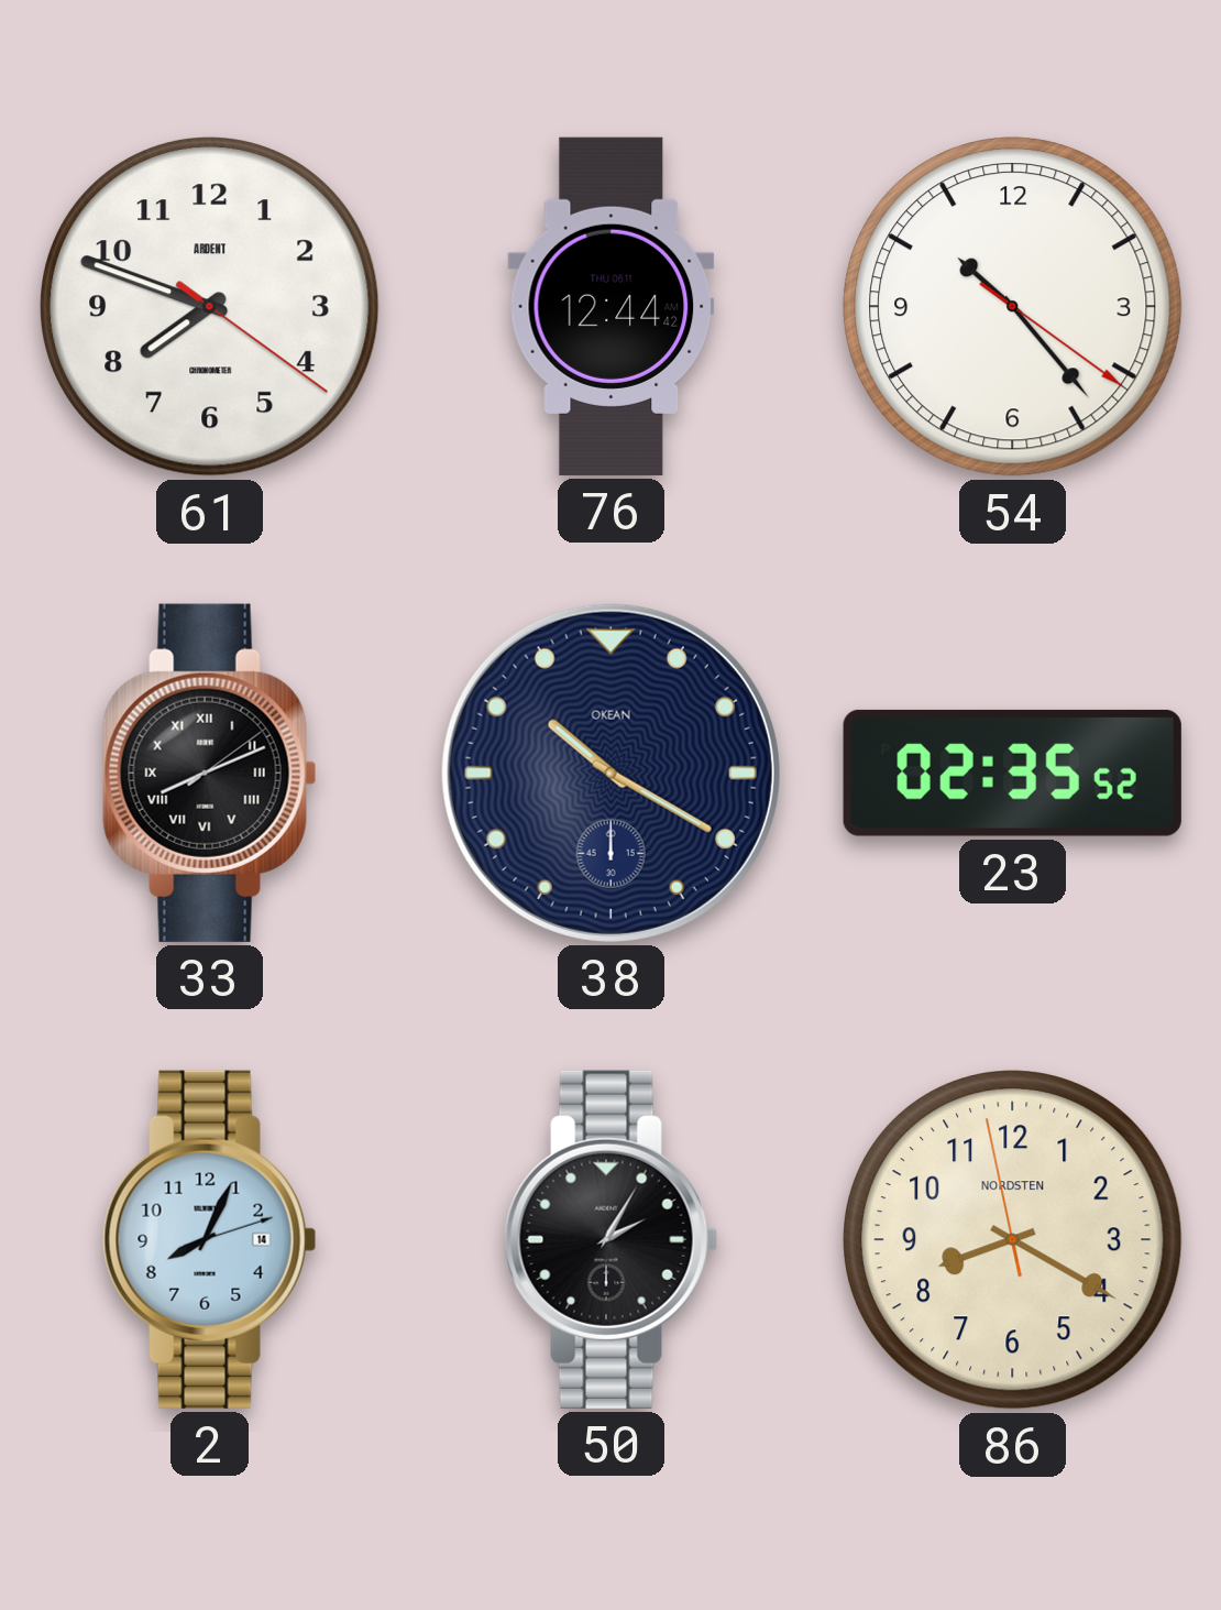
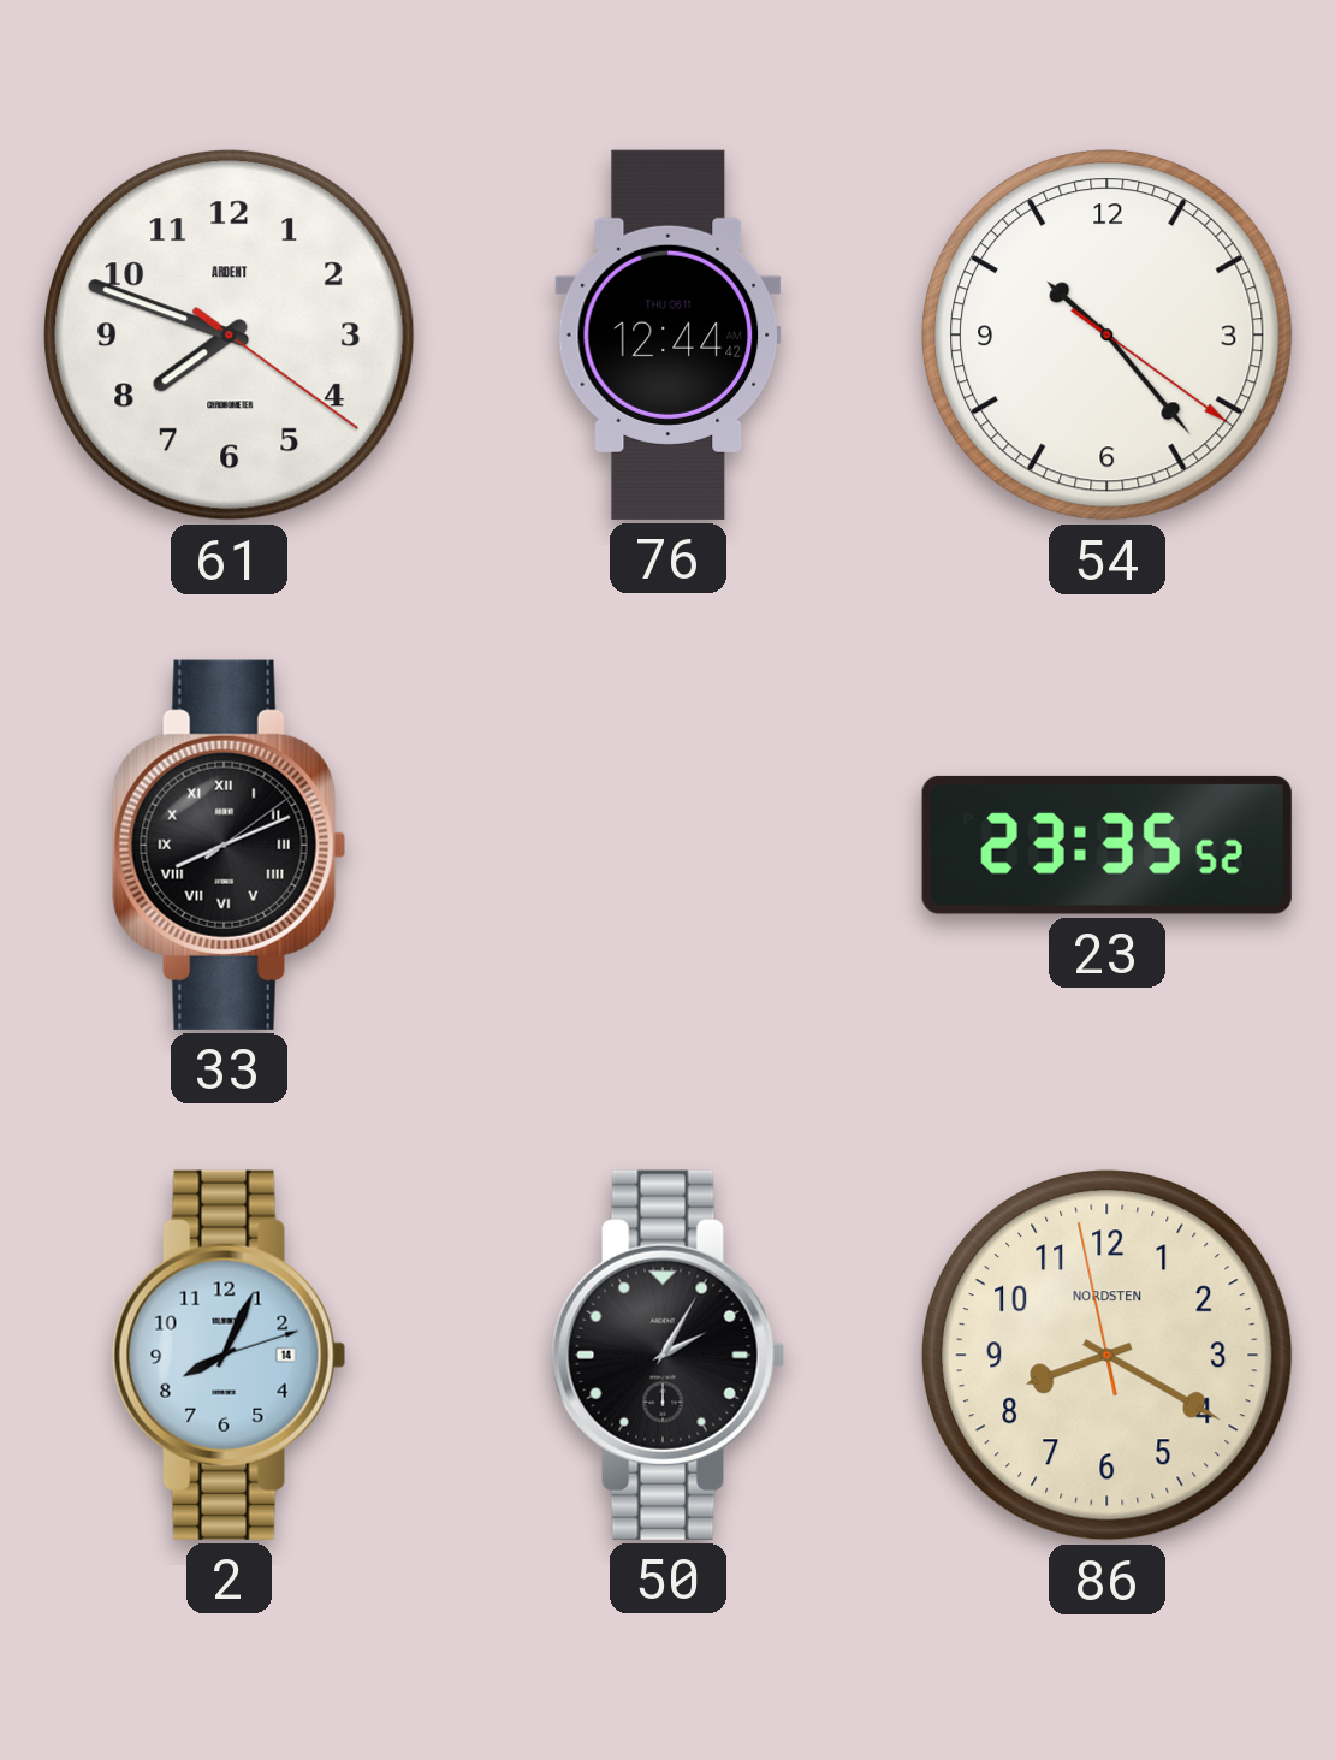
38: 10:20 -> none (610, 773)
23: 02:35 -> 23:35 (1106, 845)
